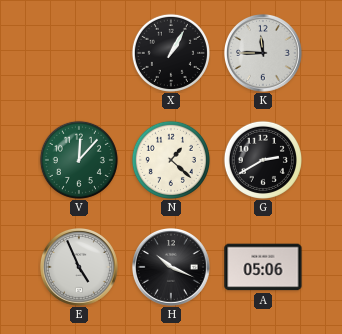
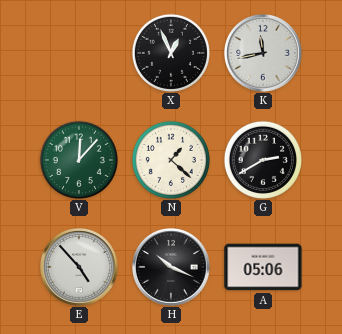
X: 1:05 -> 12:56 (171, 53)
K: 11:45 -> 11:43 (264, 54)
E: 4:56 -> 4:53 (80, 268)
